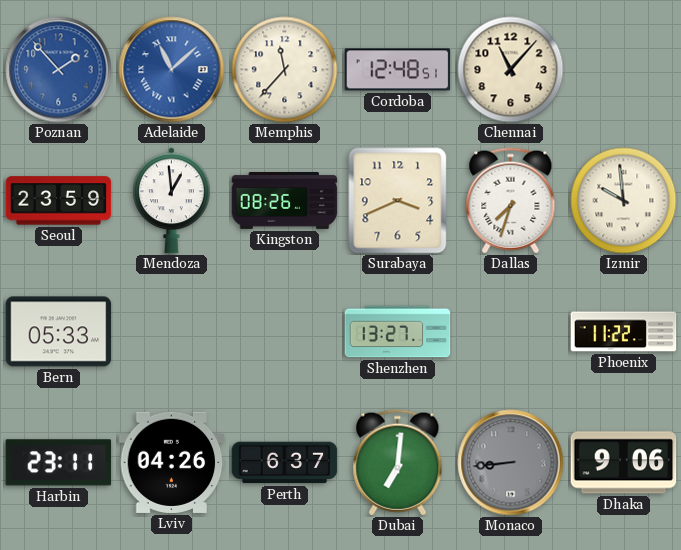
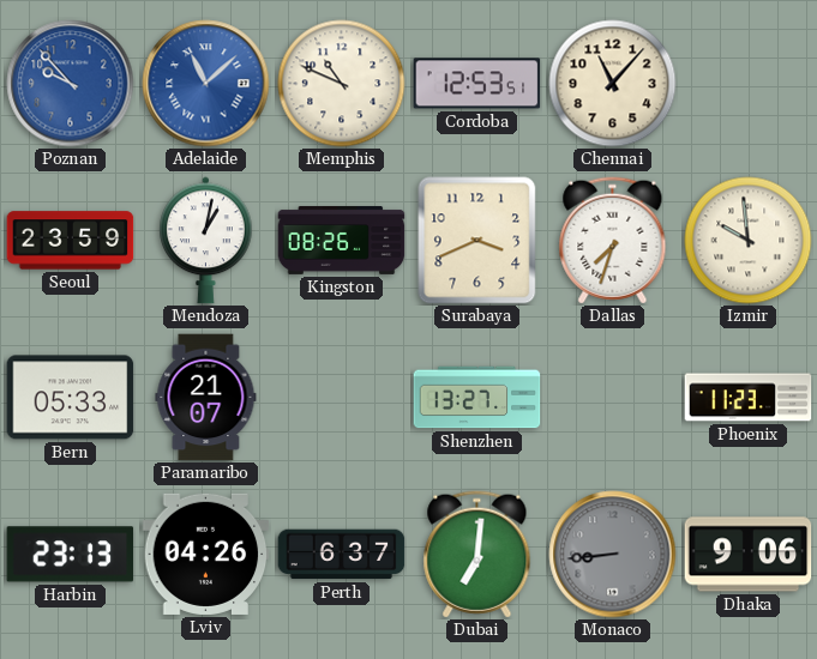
Poznan: 1:53 -> 9:53 (71, 84)
Memphis: 11:37 -> 10:49 (342, 84)
Cordoba: 12:48 -> 12:53 (477, 84)
Mendoza: 12:59 -> 1:02 (206, 241)
Paramaribo: none -> 21:07 (206, 398)
Phoenix: 11:22 -> 11:23 (749, 398)
Harbin: 23:11 -> 23:13 (71, 555)
